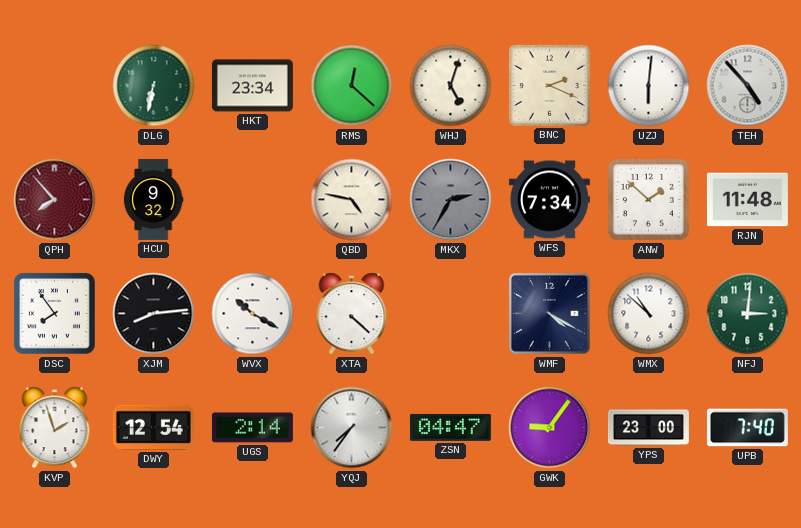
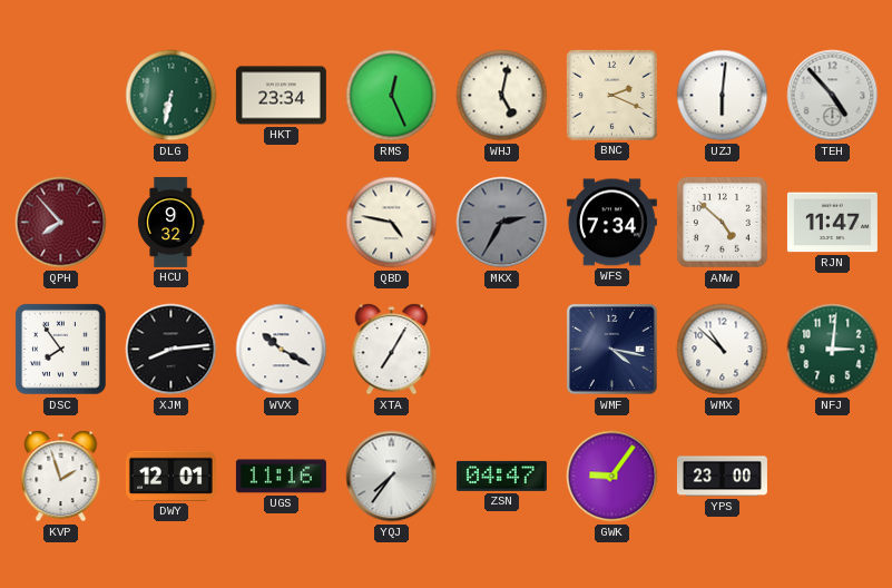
RMS: 12:22 -> 12:26 (392, 96)
WHJ: 5:03 -> 5:02 (502, 96)
ANW: 1:52 -> 4:52 (722, 222)
RJN: 11:48 -> 11:47 (832, 223)
XTA: 4:22 -> 7:05 (392, 350)
WMF: 4:20 -> 4:17 (611, 349)
DWY: 12:54 -> 12:01 (170, 476)
UGS: 2:14 -> 11:16 (281, 477)
UPB: 7:40 -> none (747, 428)
